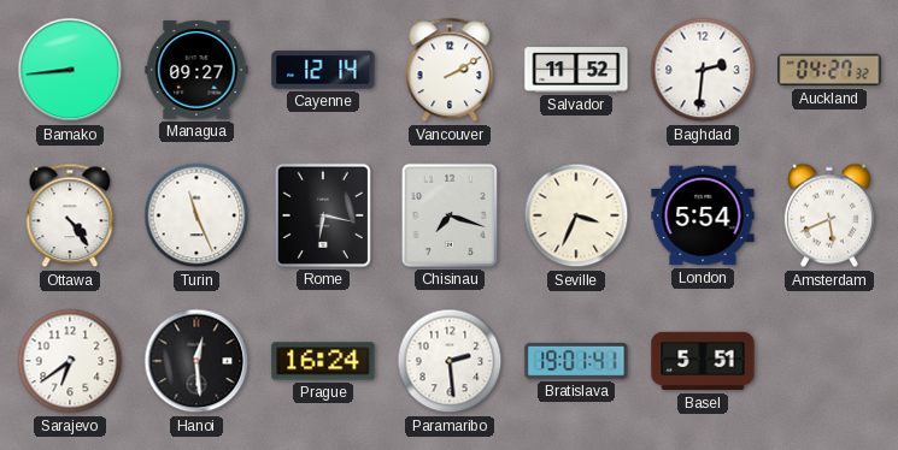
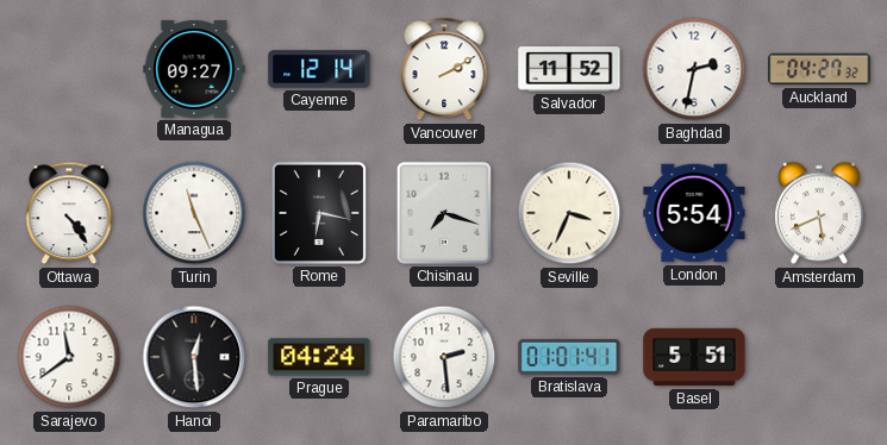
Bamako: 8:44 -> none (70, 70)
Baghdad: 2:31 -> 2:32 (694, 69)
Sarajevo: 6:39 -> 11:39 (69, 357)
Prague: 16:24 -> 04:24 (319, 357)
Bratislava: 19:01 -> 01:01 (569, 357)
